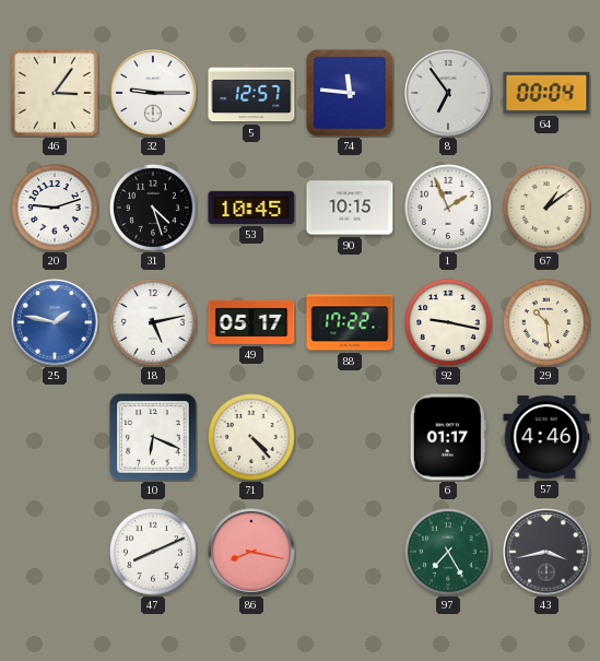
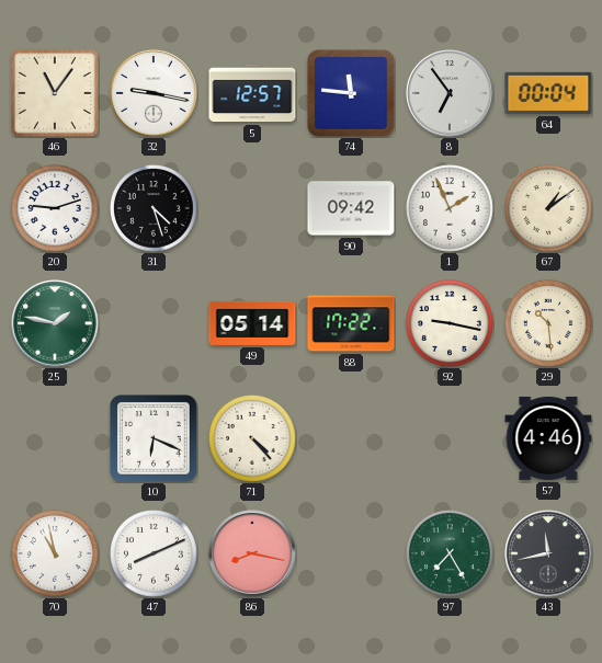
46: 3:06 -> 11:06 (55, 93)
32: 9:15 -> 9:17 (154, 93)
53: 10:45 -> none (251, 208)
90: 10:15 -> 09:42 (351, 208)
25 dial: blue -> green (55, 323)
18: 5:13 -> none (154, 323)
49: 05:17 -> 05:14 (252, 323)
6: 01:17 -> none (448, 437)
70: none -> 10:58 (56, 555)
43: 3:43 -> 11:43 (548, 553)
